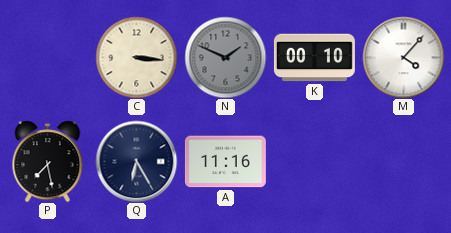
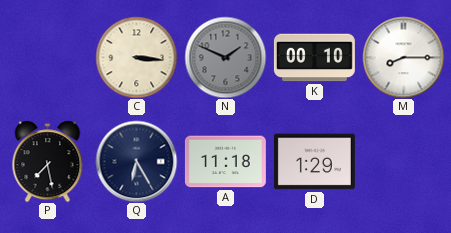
M: 4:07 -> 8:15 (403, 57)
A: 11:16 -> 11:18 (225, 162)
D: none -> 1:29 (314, 162)
